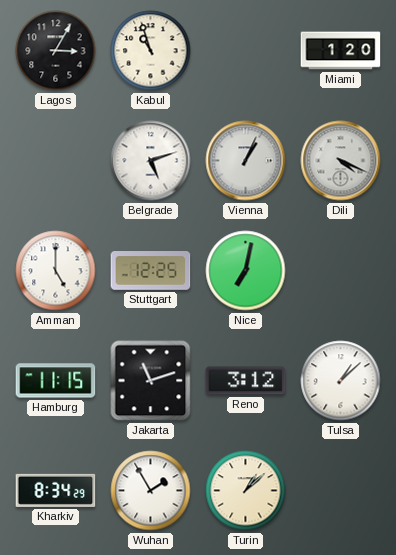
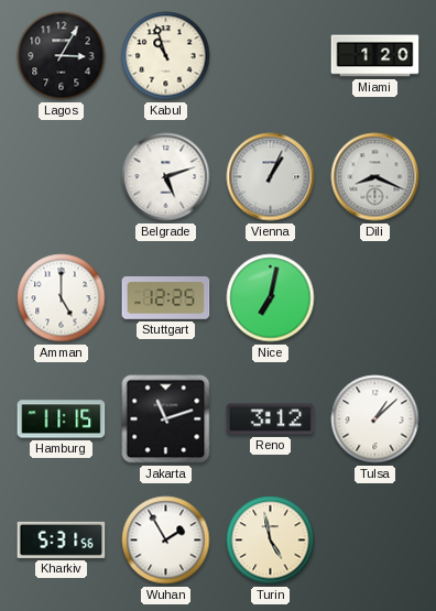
Dili: 4:19 -> 8:19 (375, 177)
Kharkiv: 8:34 -> 5:31 (62, 539)
Turin: 1:08 -> 4:58 (271, 541)
